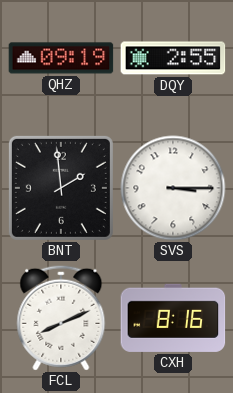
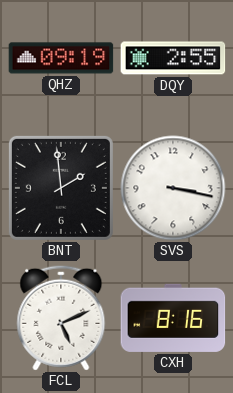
SVS: 3:15 -> 3:17 (173, 188)
FCL: 8:11 -> 5:11 (61, 318)
